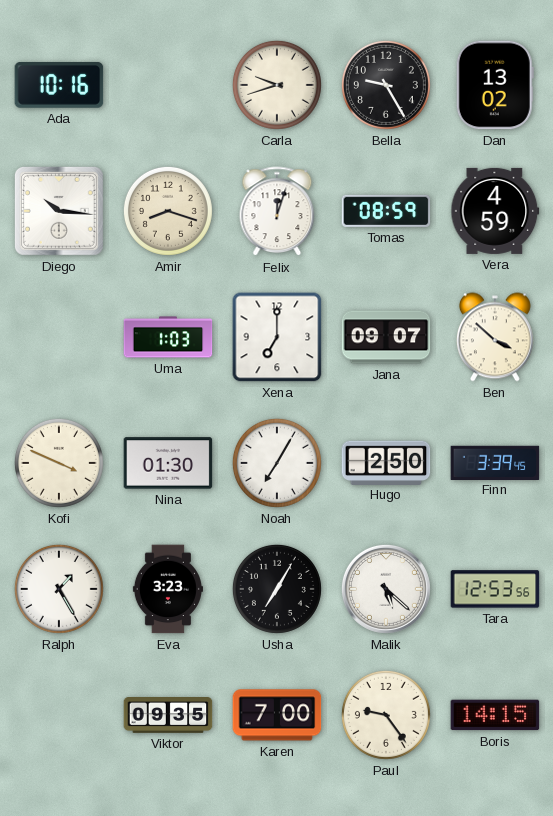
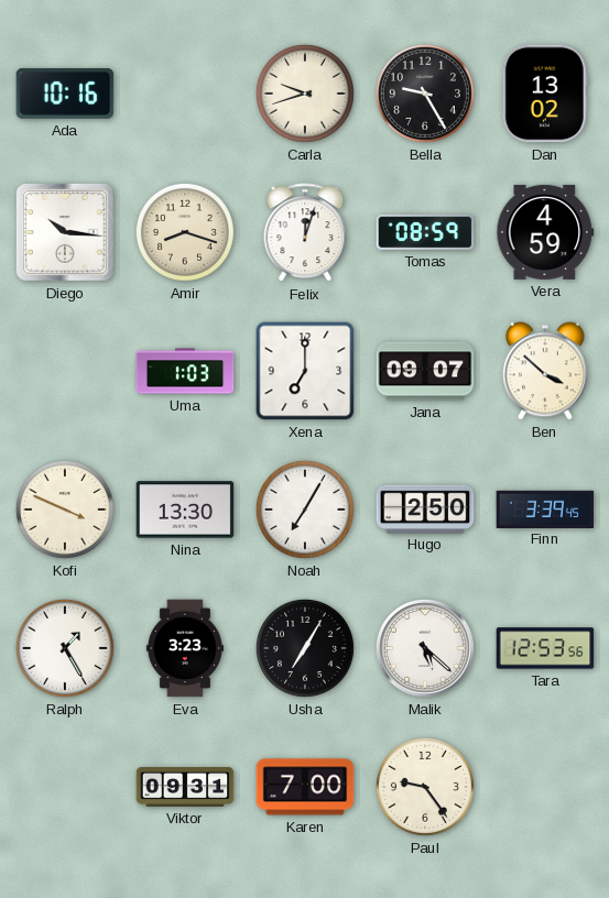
Nina: 01:30 -> 13:30 (185, 510)
Viktor: 09:35 -> 09:31 (185, 788)
Boris: 14:15 -> none (495, 715)
